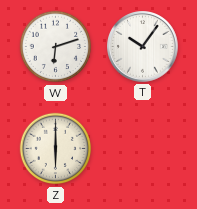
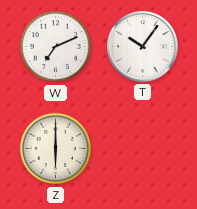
W: 6:12 -> 7:11 (56, 47)
